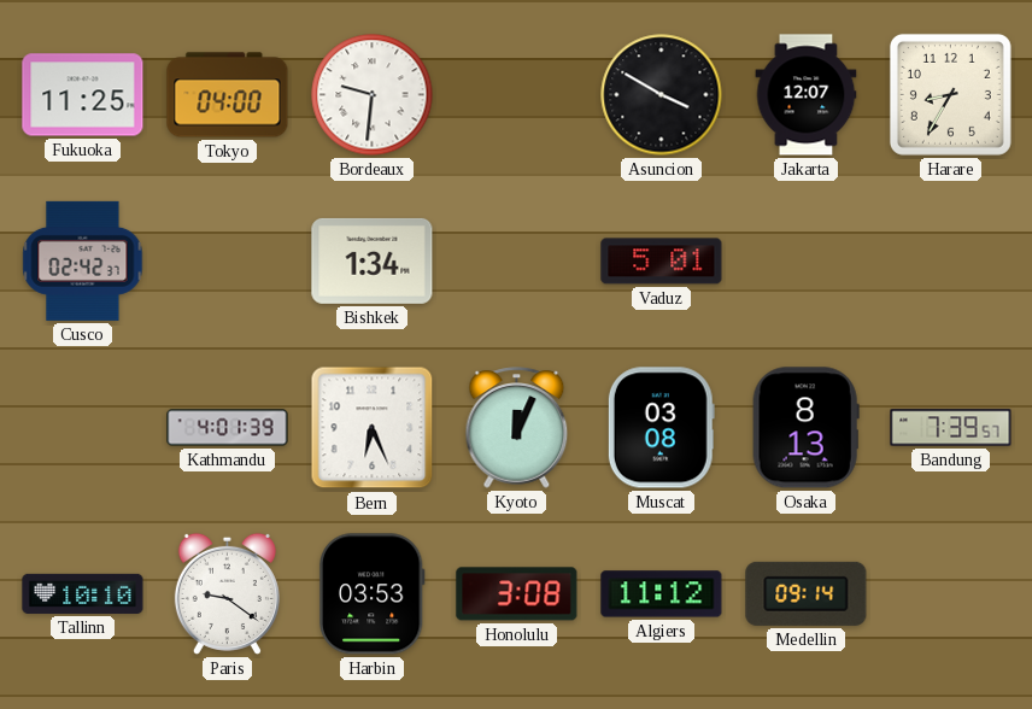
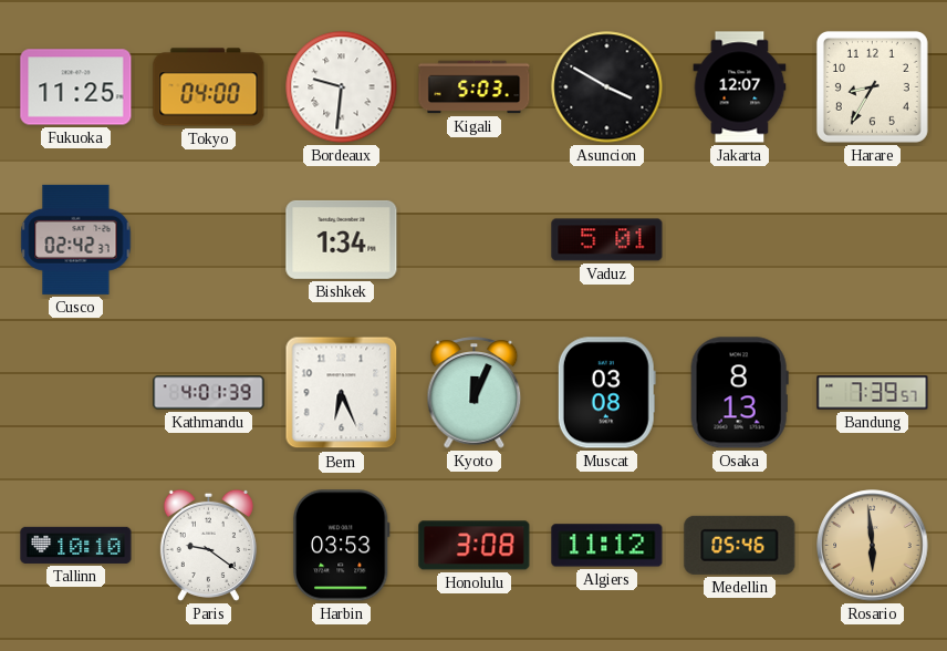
Kigali: none -> 5:03 (475, 87)
Medellin: 09:14 -> 05:46 (740, 545)
Rosario: none -> 5:59 (873, 546)
